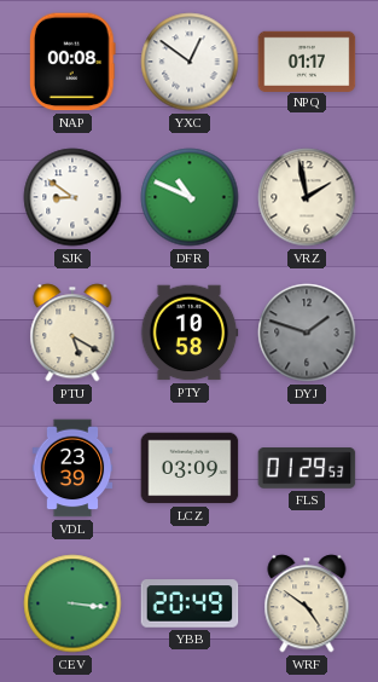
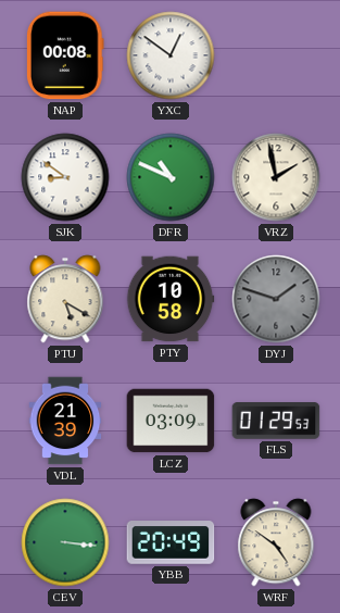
NPQ: 01:17 -> none (307, 60)
VDL: 23:39 -> 21:39 (65, 421)
